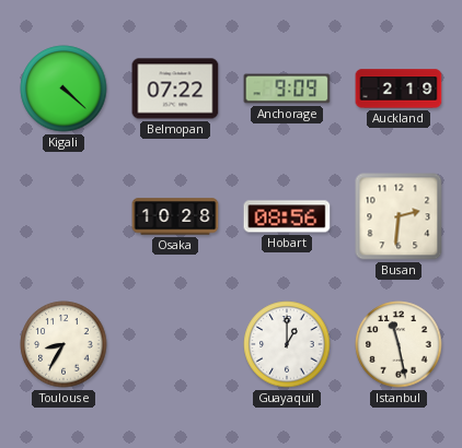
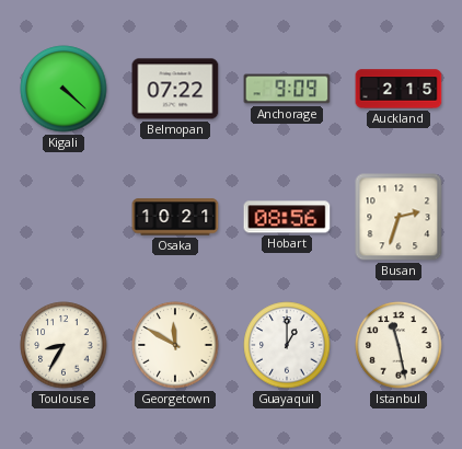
Auckland: 2:19 -> 2:15 (399, 89)
Osaka: 10:28 -> 10:21 (175, 217)
Busan: 2:31 -> 2:33 (399, 217)
Georgetown: none -> 11:50 (175, 345)
